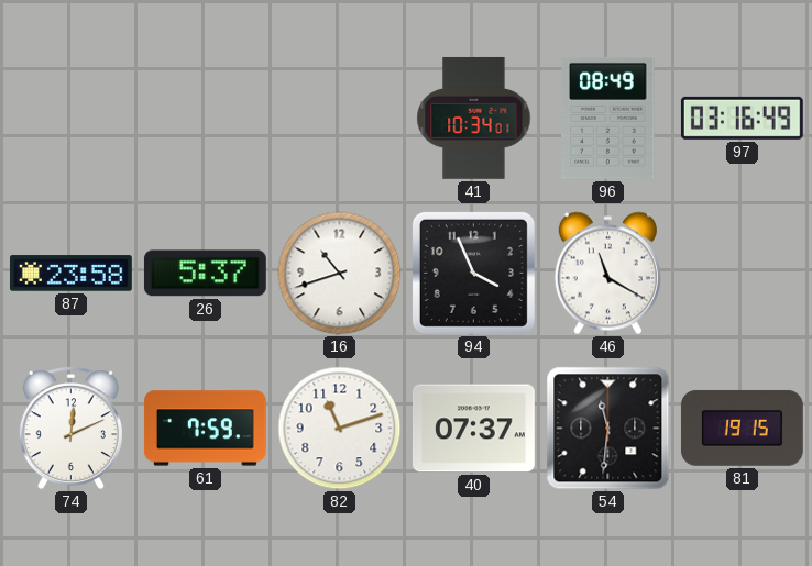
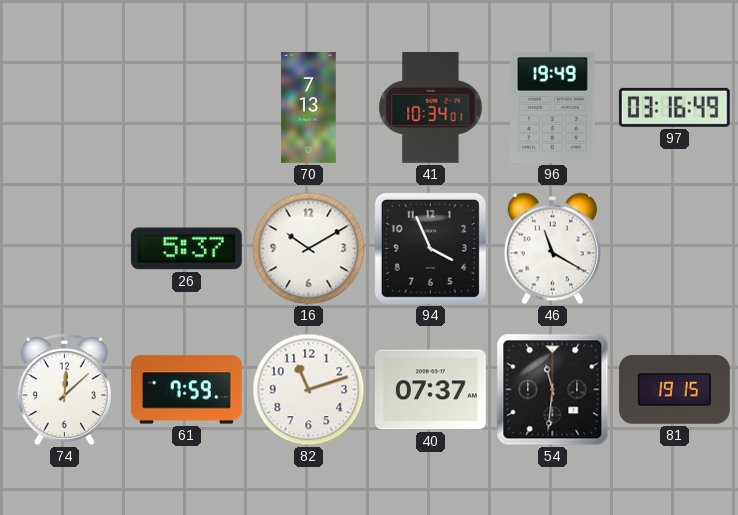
70: none -> 7:13 (309, 108)
96: 08:49 -> 19:49 (553, 107)
87: 23:58 -> none (70, 274)
16: 10:42 -> 10:10 (309, 249)
74: 12:11 -> 12:08 (64, 390)
